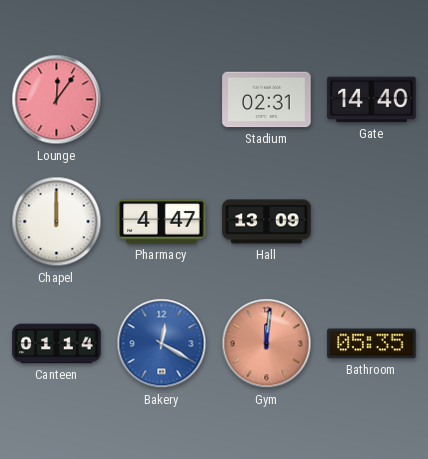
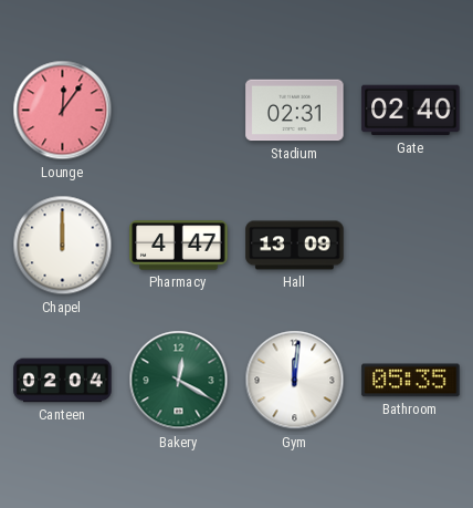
Gate: 14:40 -> 02:40 (411, 111)
Canteen: 01:14 -> 02:04 (63, 381)
Bakery dial: blue -> green (179, 381)
Gym dial: salmon -> white (295, 381)
